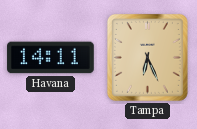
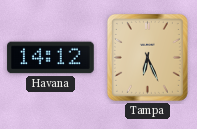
Havana: 14:11 -> 14:12 (51, 58)
